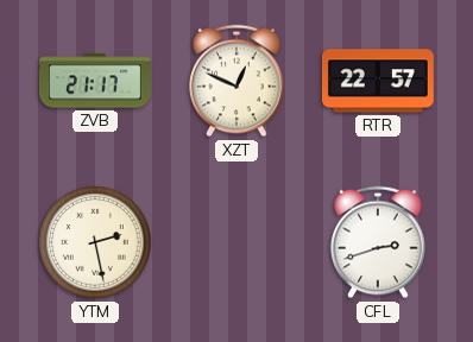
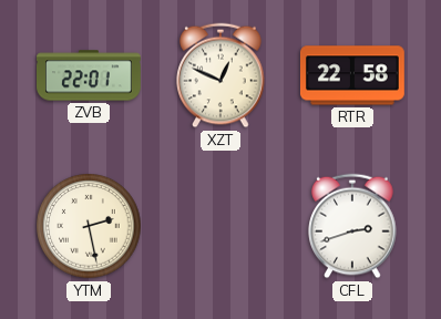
ZVB: 21:17 -> 22:01 (90, 75)
RTR: 22:57 -> 22:58 (352, 75)
